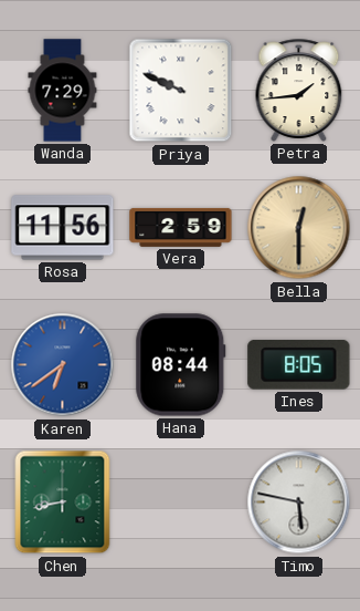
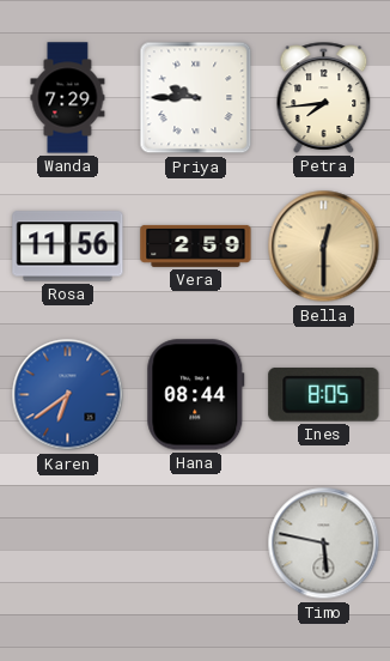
Priya: 9:49 -> 9:45 (196, 98)
Petra: 1:44 -> 7:44 (324, 97)
Chen: 8:43 -> none (63, 503)
